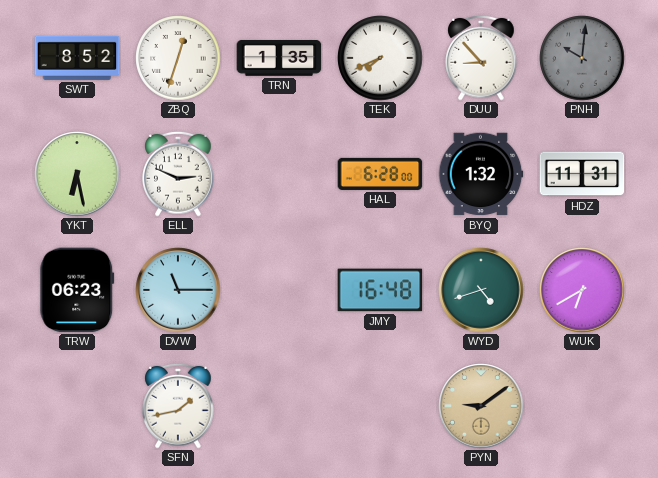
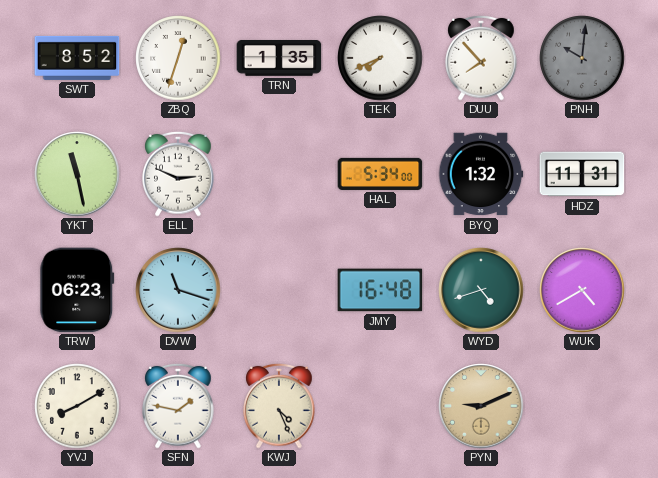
DUU: 8:53 -> 7:53 (481, 58)
YKT: 6:28 -> 11:28 (77, 174)
HAL: 6:28 -> 5:34 (380, 174)
DVW: 11:15 -> 11:18 (178, 290)
WUK: 6:40 -> 4:40 (582, 290)
YVJ: none -> 8:10 (77, 406)
SFN: 1:43 -> 1:47 (178, 406)
KWJ: none -> 4:26 (279, 406)
PYN: 9:09 -> 9:11 (481, 406)
